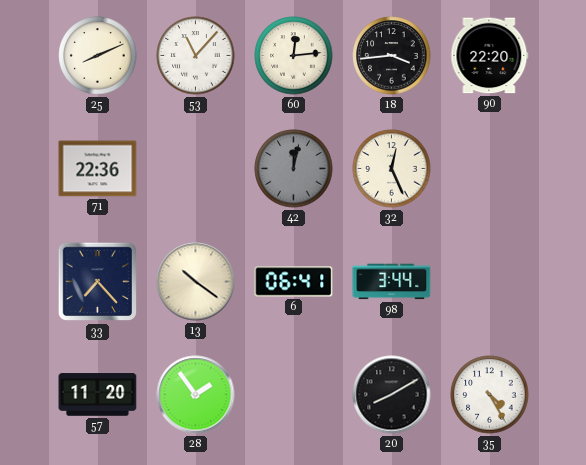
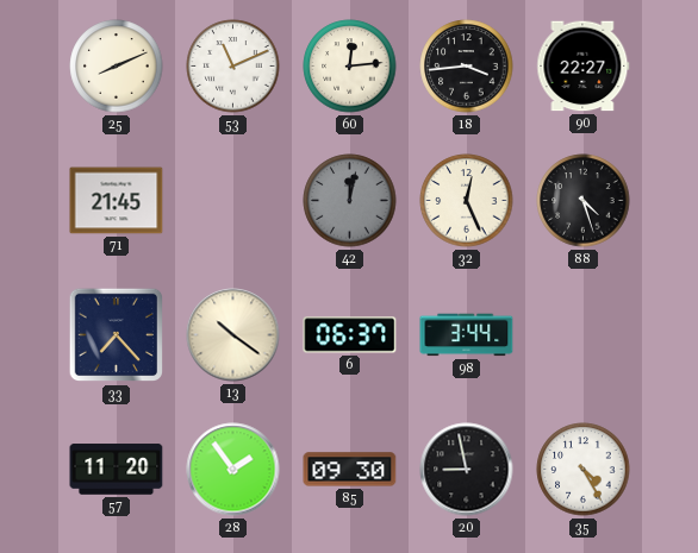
53: 11:07 -> 11:11 (233, 67)
90: 22:20 -> 22:27 (584, 67)
71: 22:36 -> 21:45 (117, 201)
88: none -> 4:27 (584, 201)
6: 06:41 -> 06:37 (350, 335)
85: none -> 09:30 (350, 470)
20: 8:10 -> 8:58 (467, 470)
